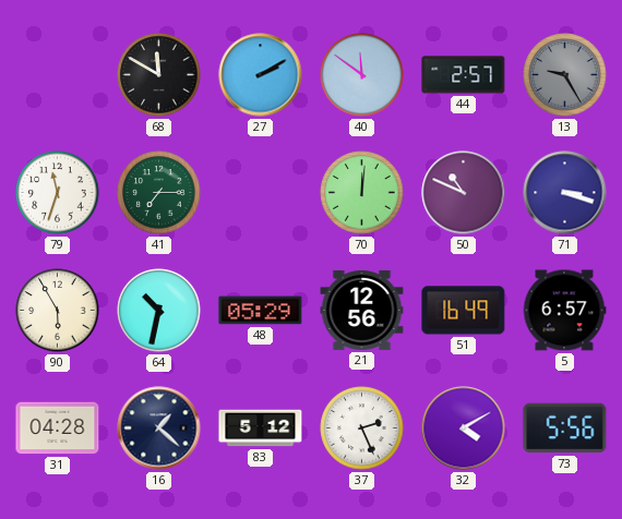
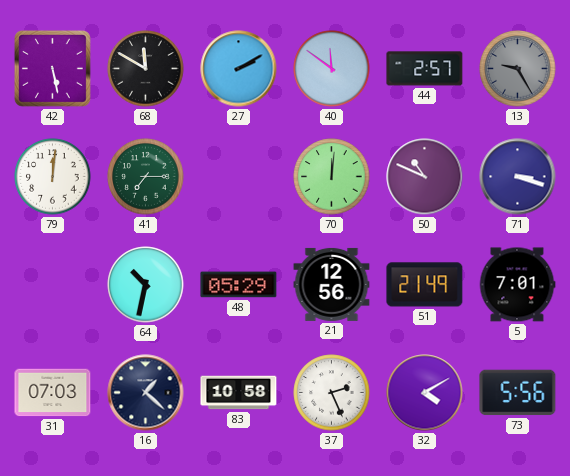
42: none -> 5:28 (52, 68)
79: 11:33 -> 12:01 (53, 177)
90: 5:55 -> none (58, 311)
51: 16:49 -> 21:49 (425, 285)
5: 6:57 -> 7:01 (517, 285)
31: 04:28 -> 07:03 (53, 393)
83: 5:12 -> 10:58 (239, 393)
